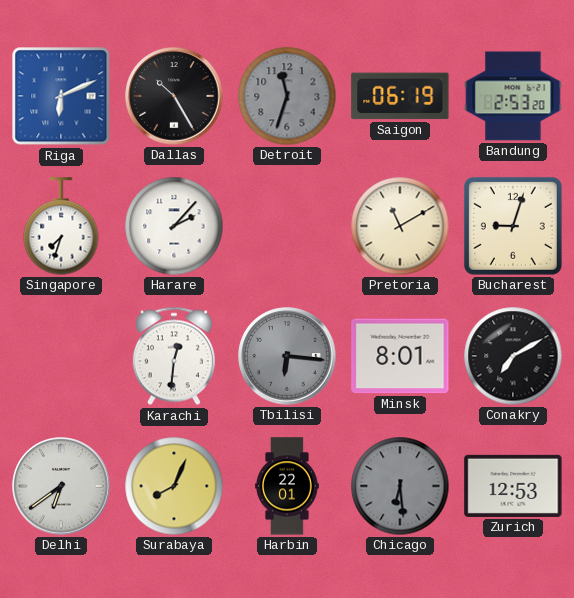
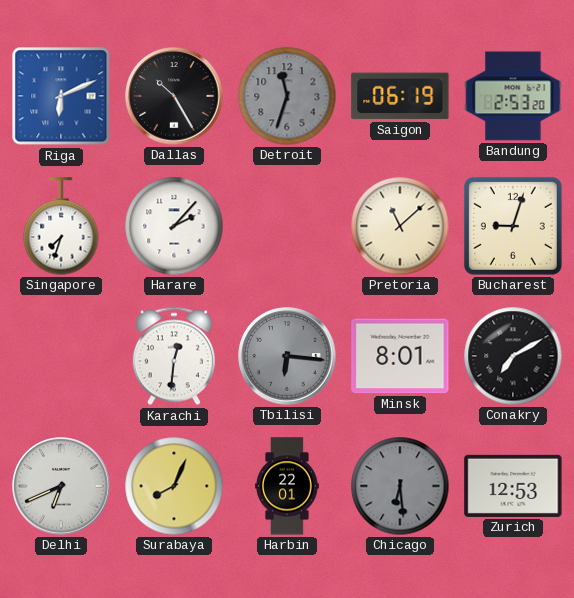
Pretoria: 11:10 -> 11:08 (400, 226)
Delhi: 6:39 -> 6:41 (61, 486)
